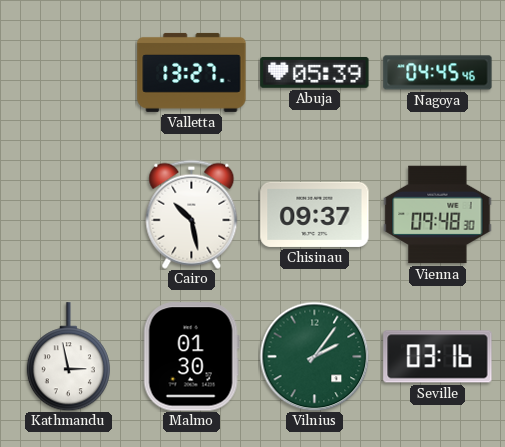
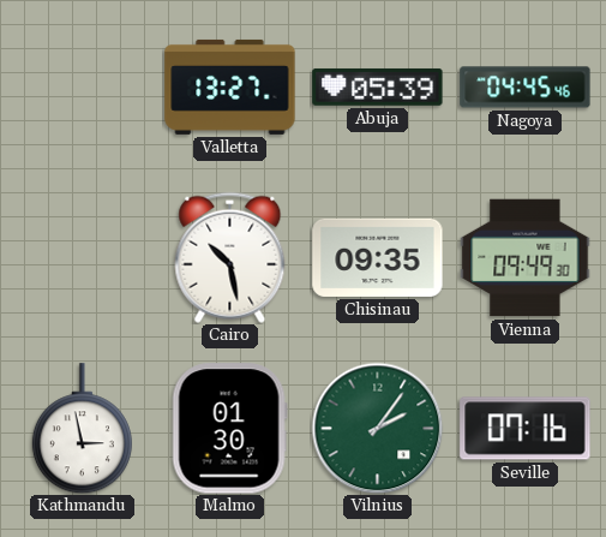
Chisinau: 09:37 -> 09:35 (378, 257)
Vienna: 09:48 -> 09:49 (526, 258)
Seville: 03:16 -> 07:16 (526, 429)
